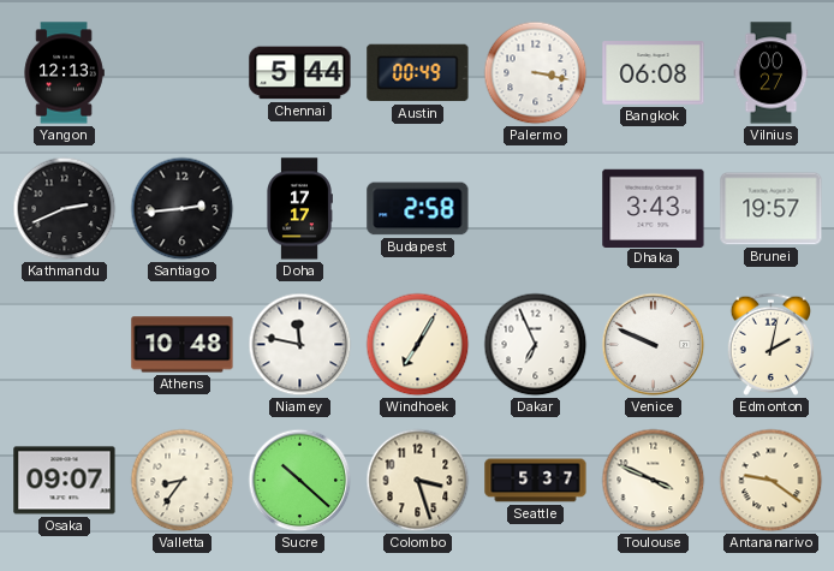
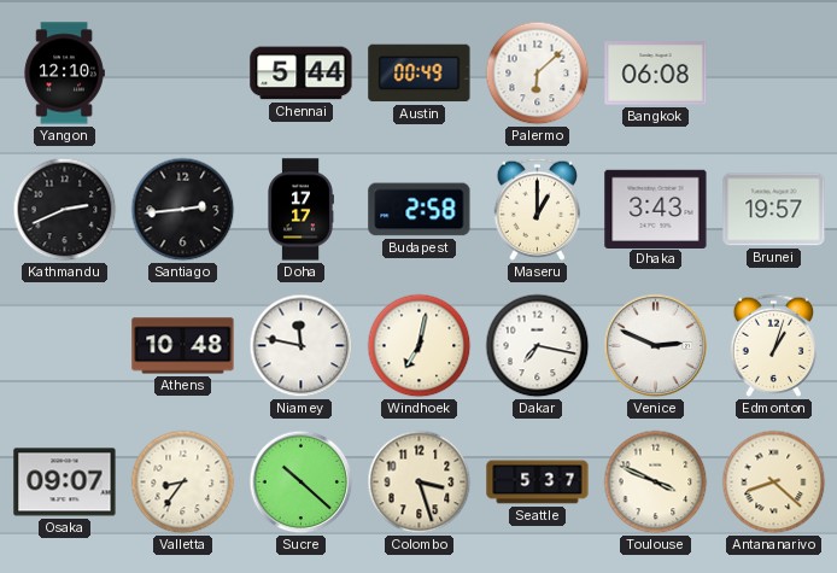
Yangon: 12:13 -> 12:10 (64, 74)
Palermo: 3:17 -> 6:08 (538, 74)
Vilnius: 00:27 -> none (772, 73)
Maseru: none -> 1:00 (538, 209)
Windhoek: 7:05 -> 7:02 (420, 346)
Dakar: 6:56 -> 7:17 (538, 346)
Venice: 9:49 -> 2:49 (656, 346)
Edmonton: 2:02 -> 1:03 (774, 345)
Antananarivo: 9:21 -> 8:22 (774, 483)
